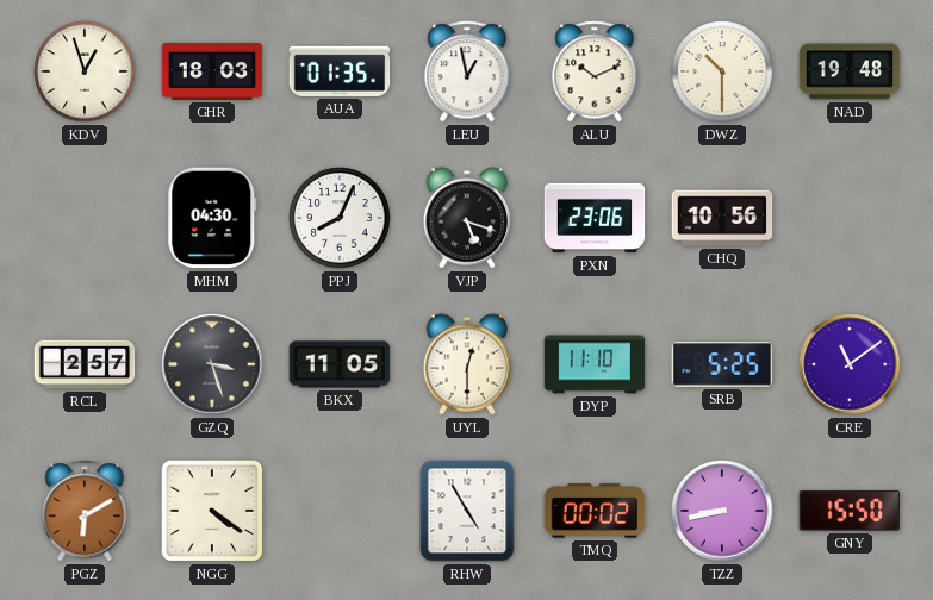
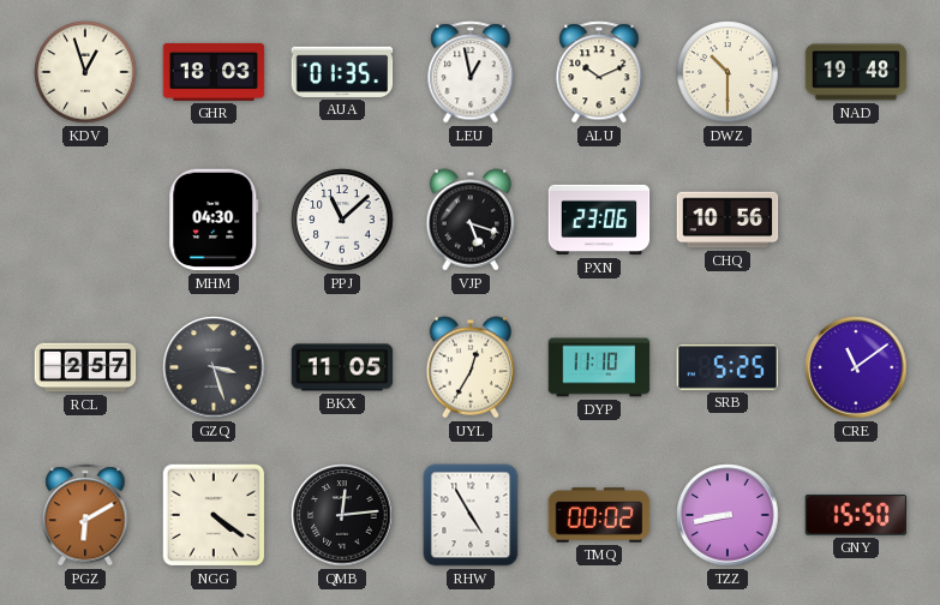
PPJ: 8:04 -> 11:08 (342, 220)
UYL: 12:30 -> 12:35 (471, 367)
QMB: none -> 12:14 (342, 515)
